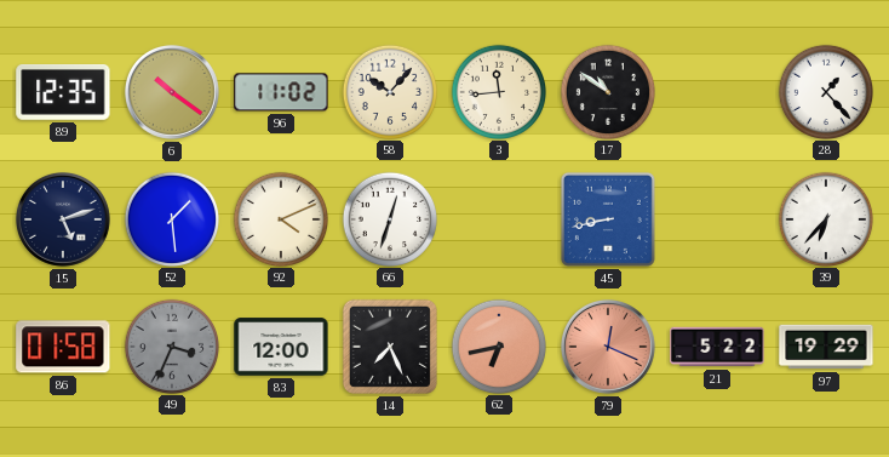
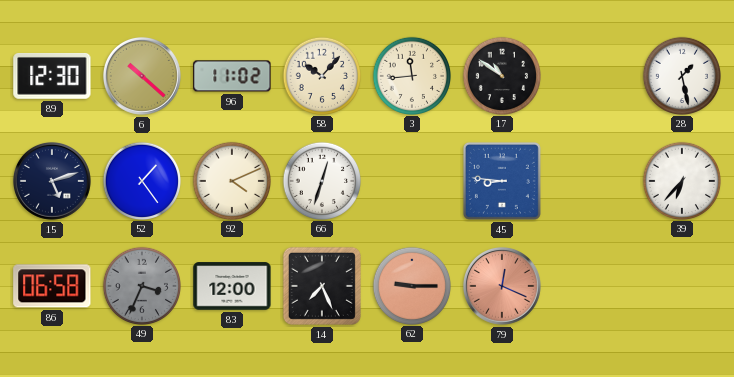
89: 12:35 -> 12:30 (52, 77)
6: 10:21 -> 10:22 (142, 76)
28: 1:23 -> 1:28 (681, 75)
52: 1:29 -> 1:24 (141, 180)
45: 8:43 -> 8:46 (502, 181)
86: 01:58 -> 06:58 (52, 286)
62: 6:43 -> 9:15 (411, 285)
21: 5:22 -> none (717, 347)
97: 19:29 -> none (826, 347)
